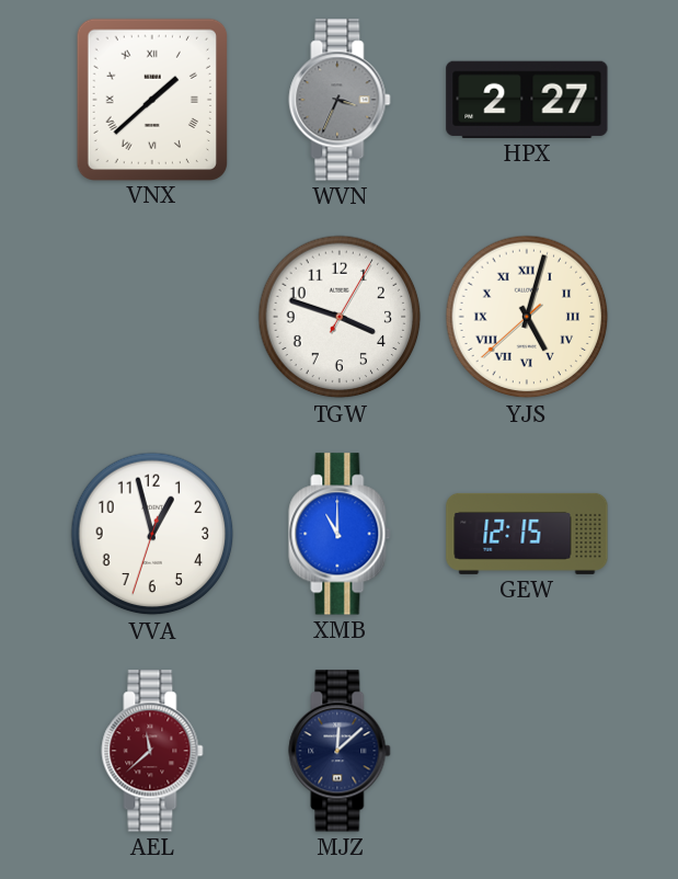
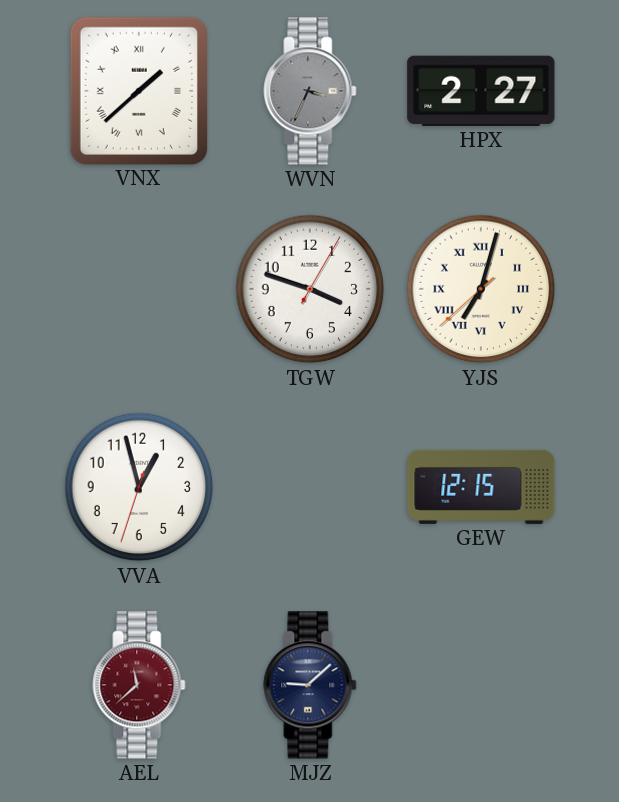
YJS: 5:02 -> 7:02 (481, 289)
XMB: 11:00 -> none (340, 534)
MJZ: 12:08 -> 9:08 (310, 685)
